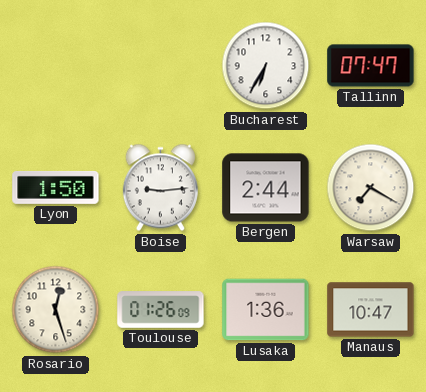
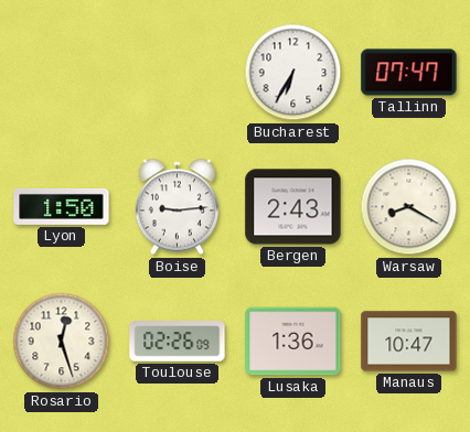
Bergen: 2:44 -> 2:43 (293, 207)
Warsaw: 7:20 -> 8:20 (409, 207)
Toulouse: 01:26 -> 02:26 (178, 342)
